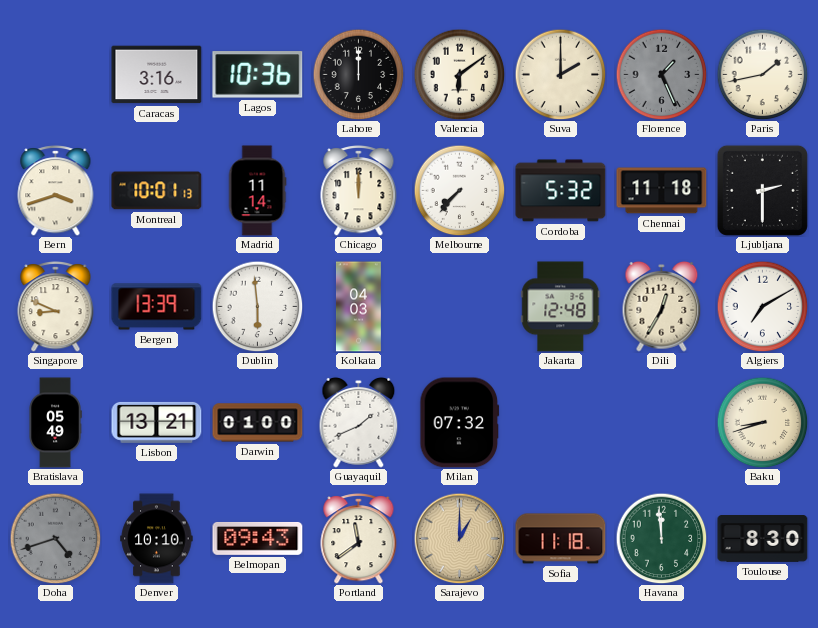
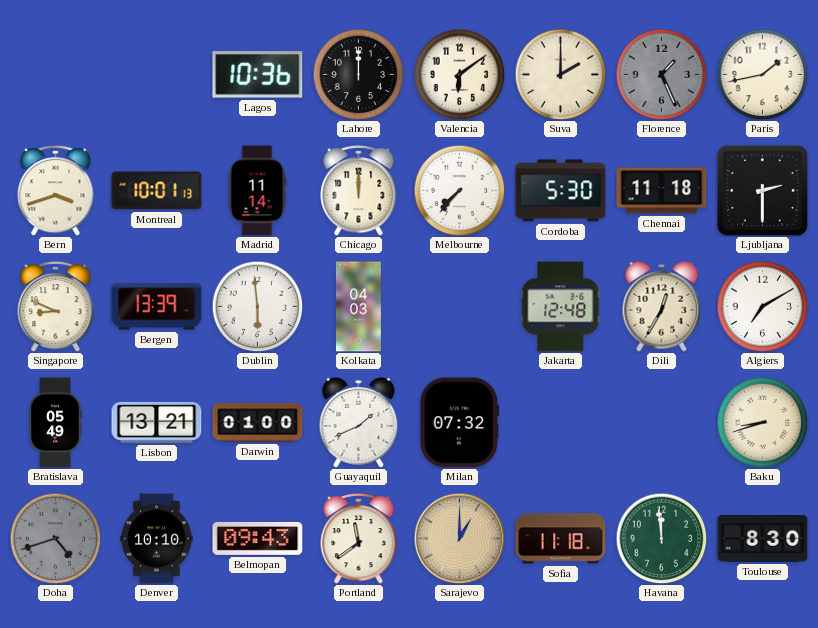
Caracas: 3:16 -> none (157, 75)
Cordoba: 5:32 -> 5:30 (561, 191)
